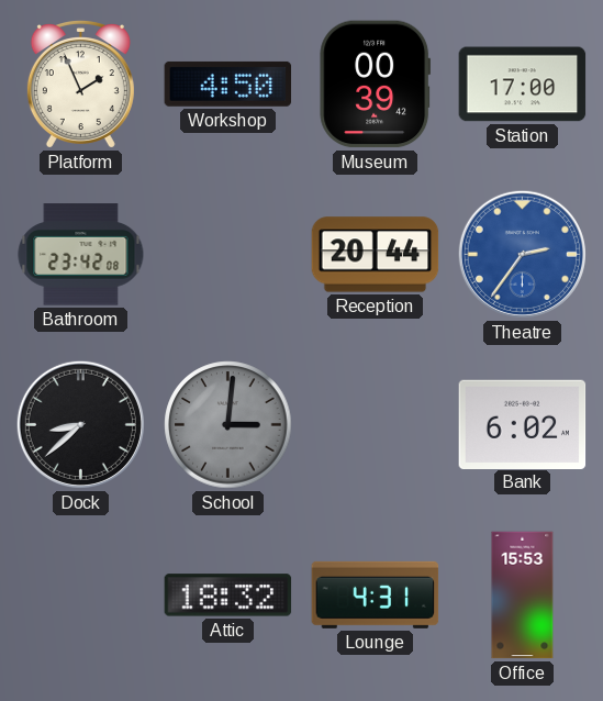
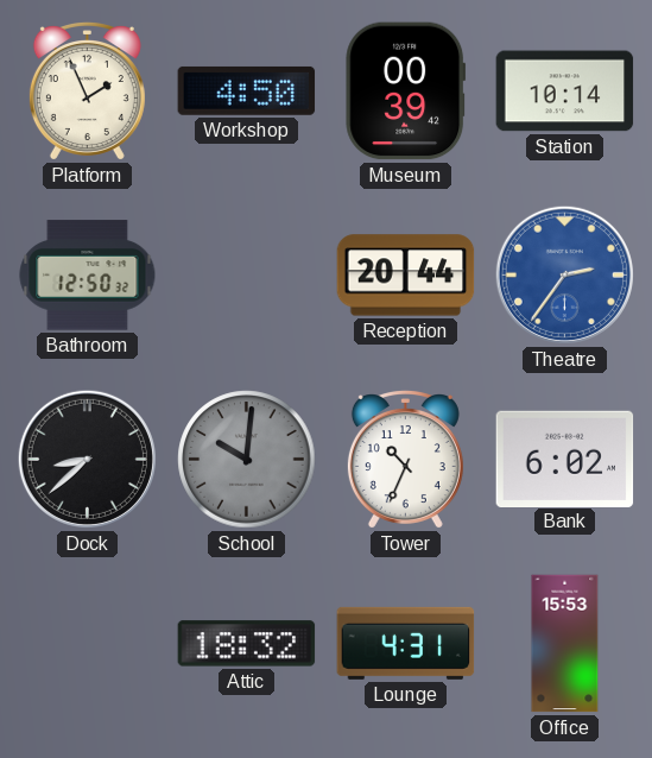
Station: 17:00 -> 10:14 (565, 91)
Bathroom: 23:42 -> 12:50 (88, 276)
School: 3:01 -> 10:01 (247, 460)
Tower: none -> 10:34 (405, 460)
